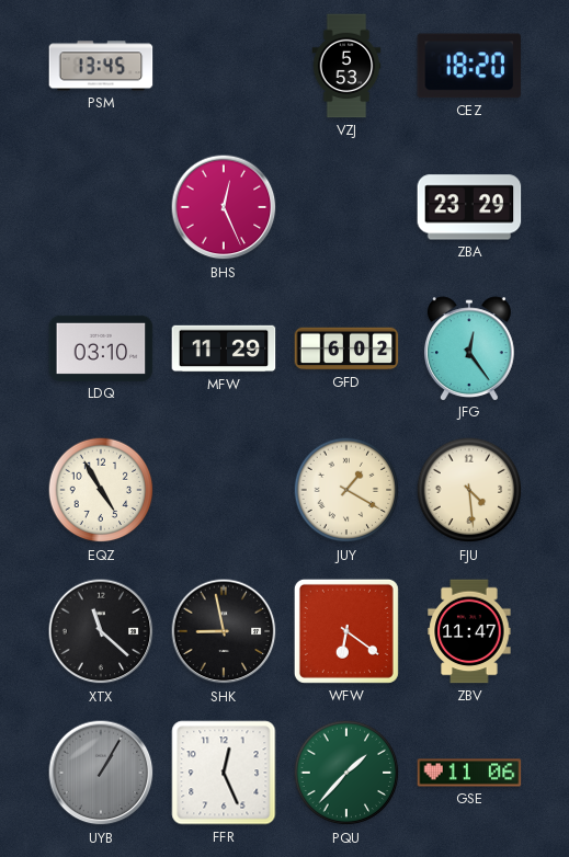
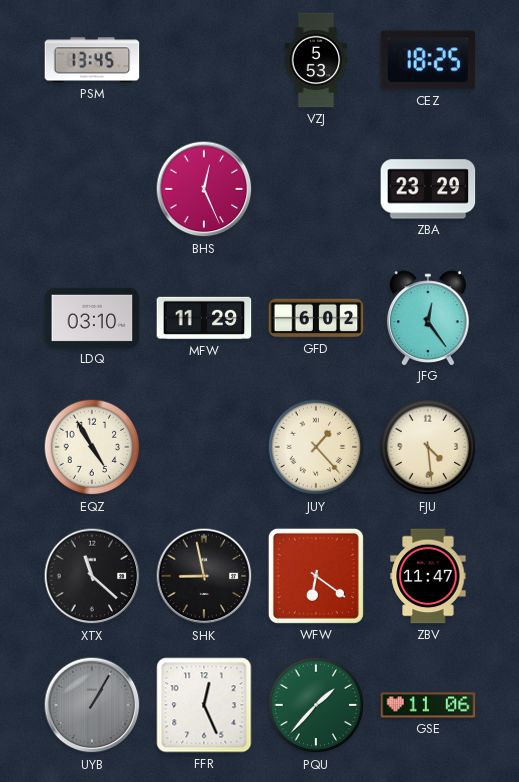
CEZ: 18:20 -> 18:25 (428, 60)
JUY: 1:20 -> 1:23 (316, 447)
